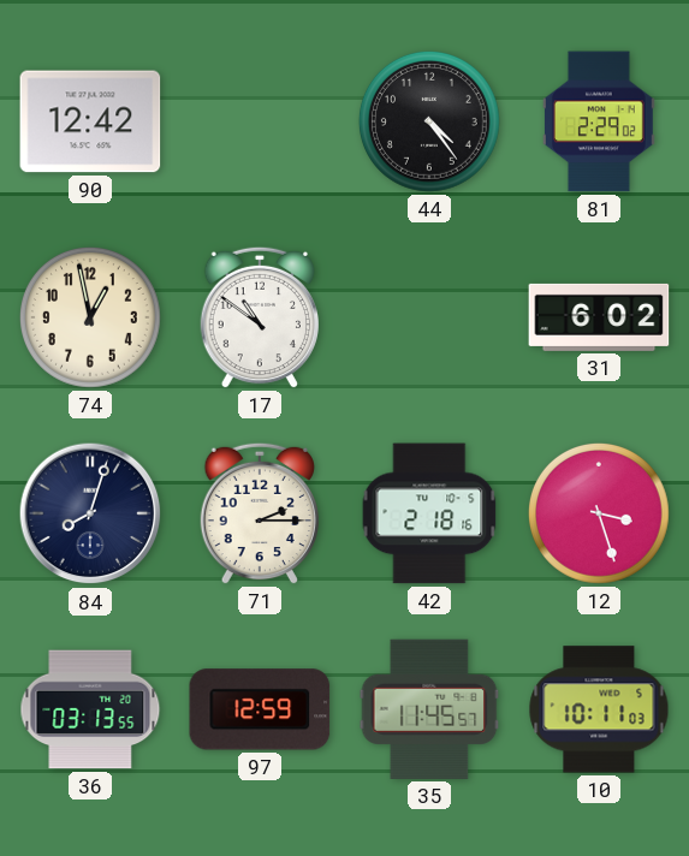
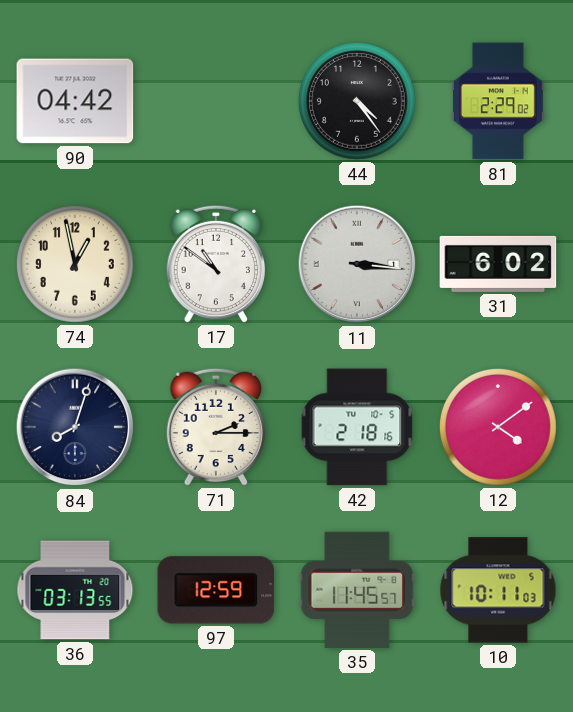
90: 12:42 -> 04:42 (75, 101)
11: none -> 3:16 (357, 264)
12: 3:27 -> 4:09 (498, 427)
